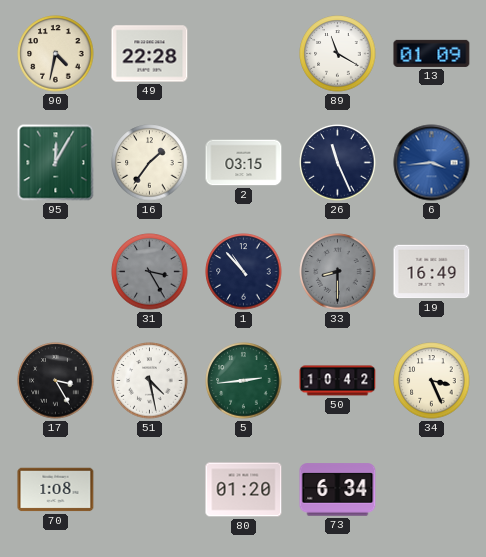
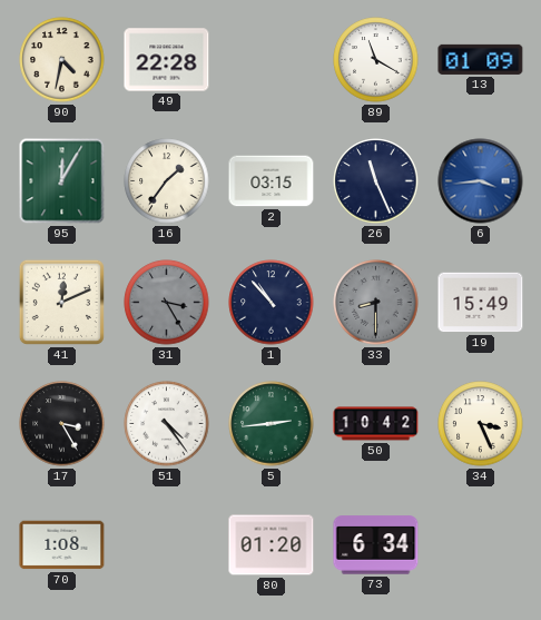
41: none -> 12:11 (61, 302)
19: 16:49 -> 15:49 (481, 303)
51: 4:28 -> 4:24 (167, 424)
